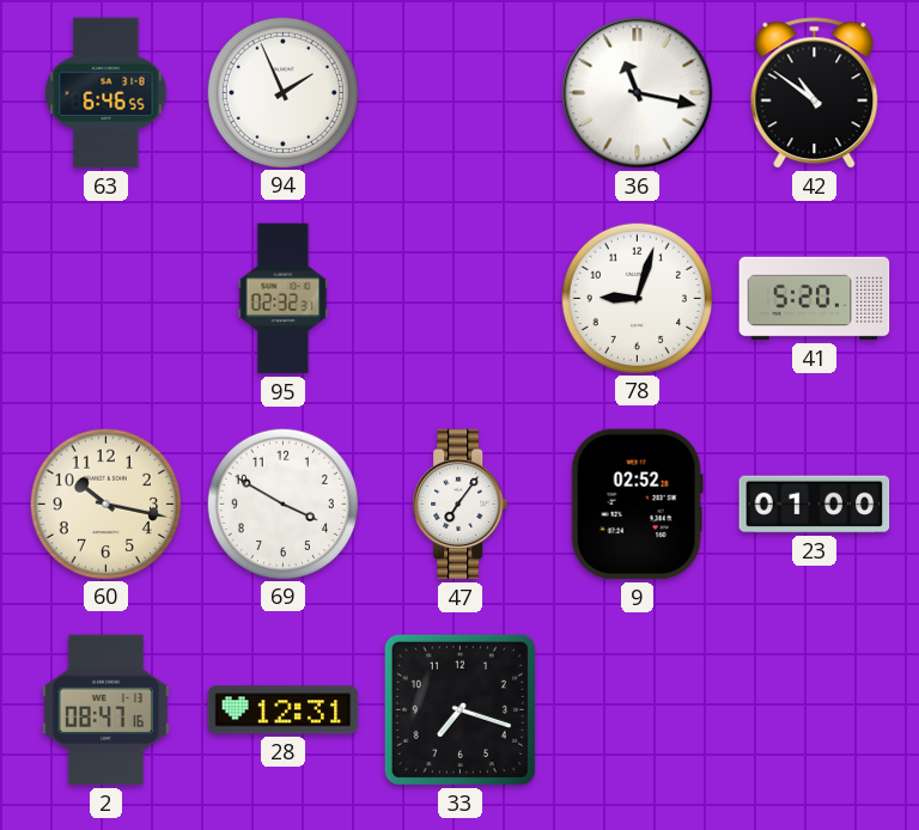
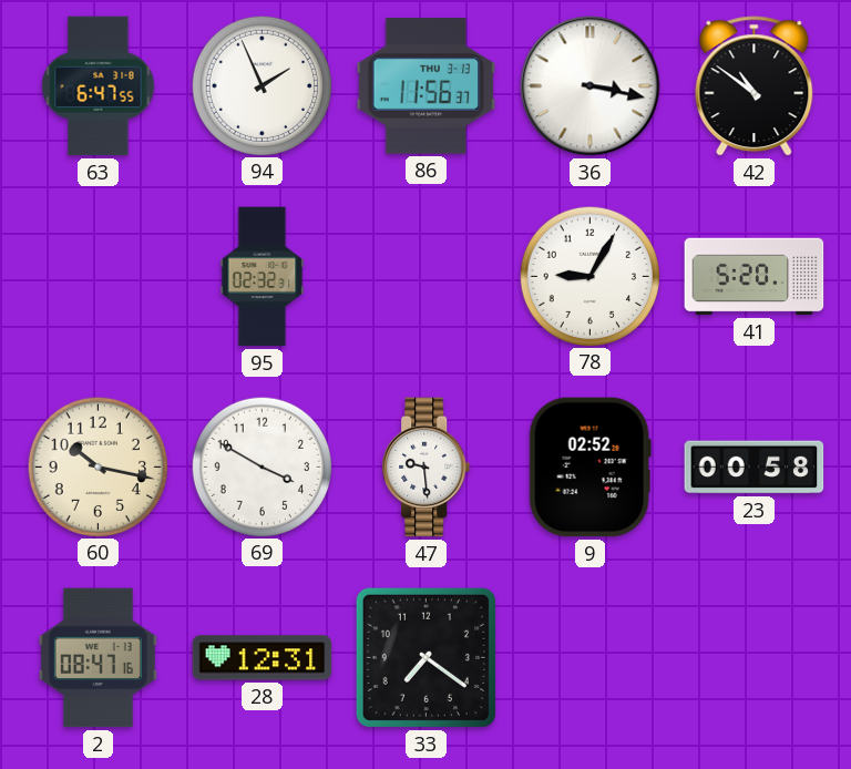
63: 6:46 -> 6:47 (99, 86)
86: none -> 11:56 (427, 86)
36: 11:17 -> 3:17 (591, 86)
78: 9:03 -> 9:05 (589, 276)
47: 7:06 -> 9:29 (427, 468)
23: 01:00 -> 00:58 (755, 468)
33: 7:18 -> 7:21 (425, 657)
